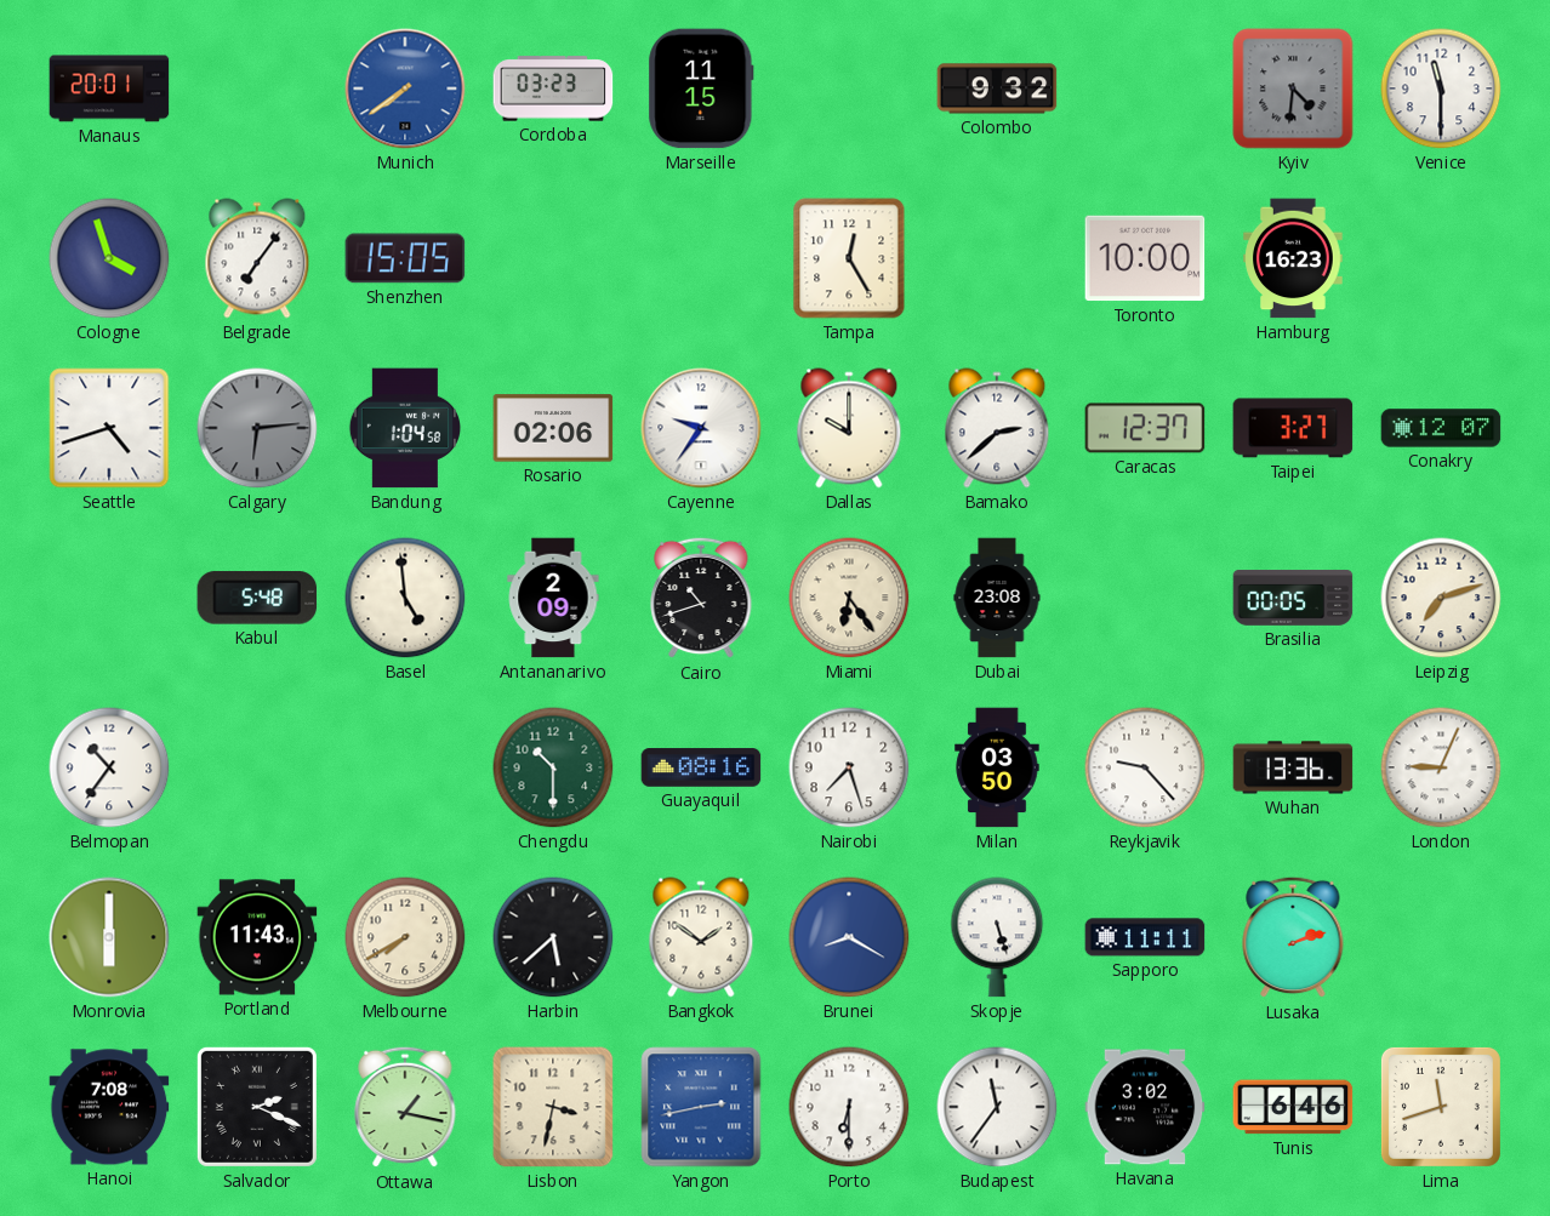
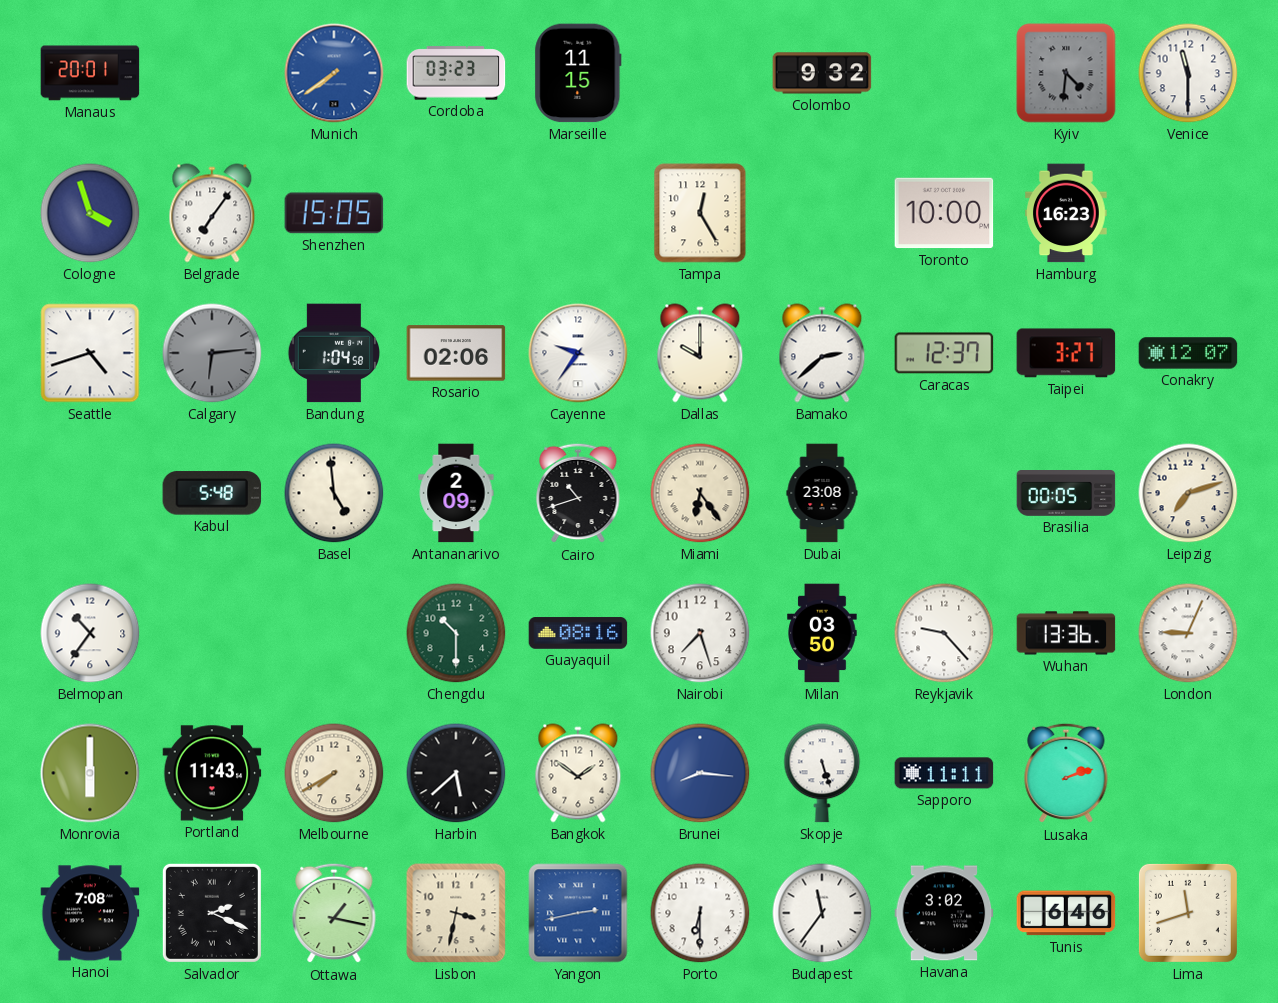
Brunei: 8:20 -> 8:16 (700, 773)
